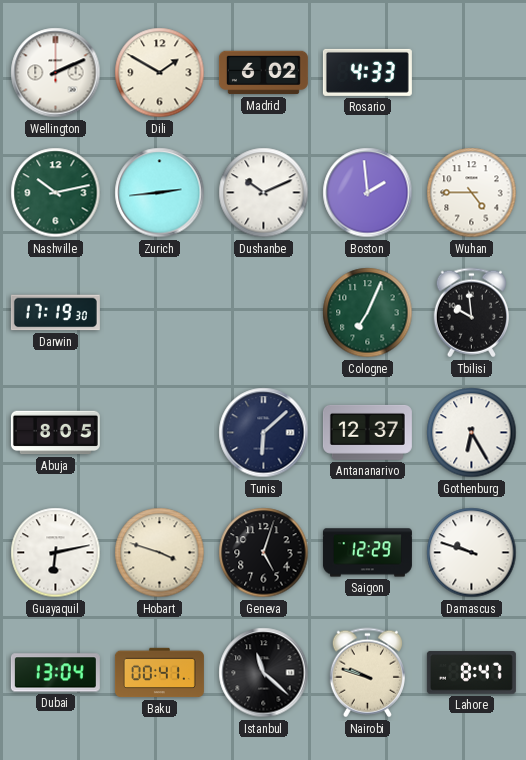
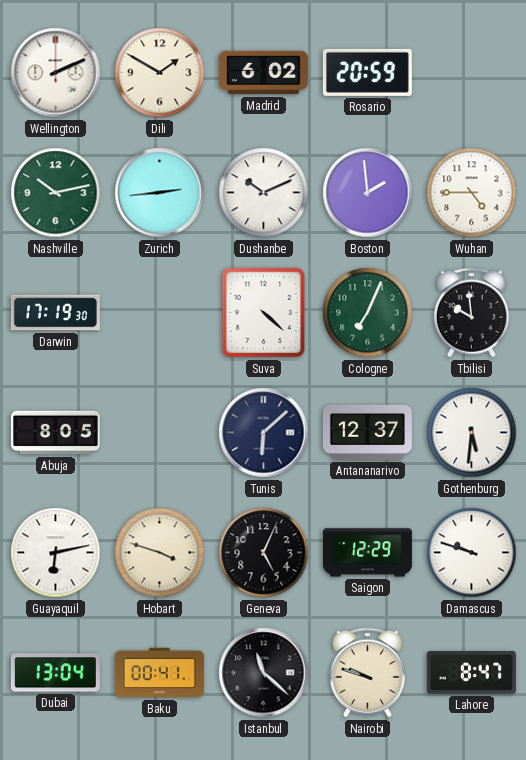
Rosario: 4:33 -> 20:59 (367, 72)
Suva: none -> 4:22 (264, 313)
Gothenburg: 6:25 -> 5:31 (472, 433)
Geneva: 5:03 -> 5:04 (264, 553)
